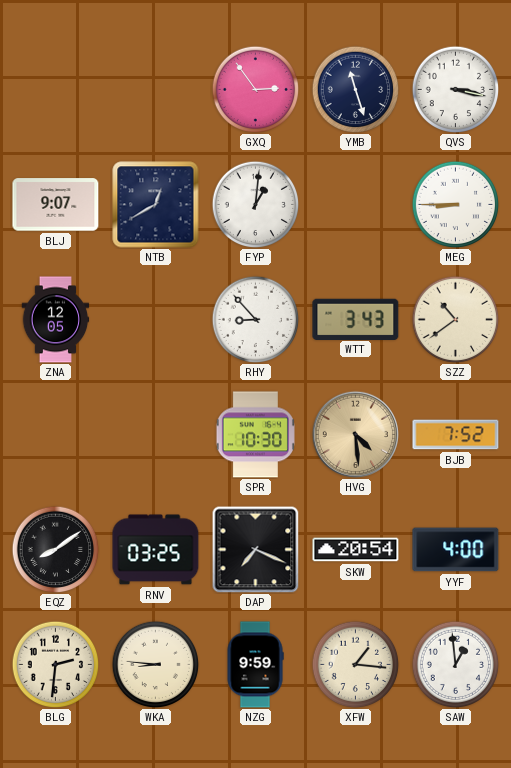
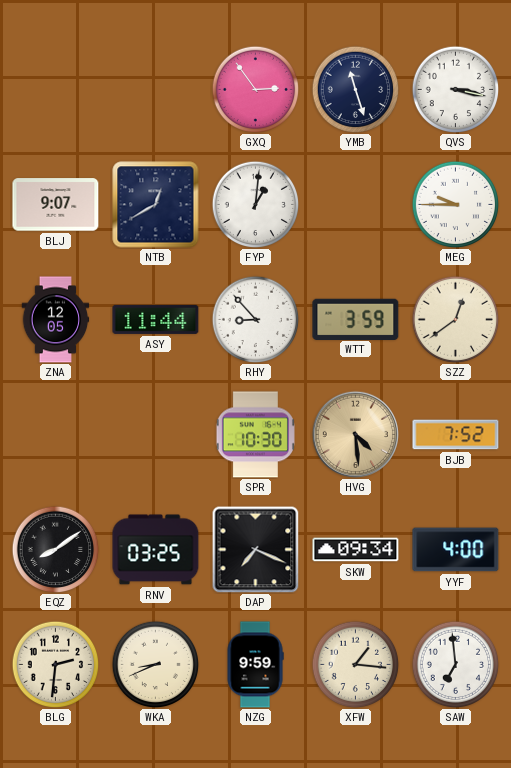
MEG: 8:45 -> 9:45 (455, 204)
ASY: none -> 11:44 (156, 319)
WTT: 3:43 -> 3:59 (356, 319)
SZZ: 10:39 -> 12:39 (455, 319)
SKW: 20:54 -> 09:34 (356, 550)
WKA: 8:46 -> 8:41 (155, 664)
SAW: 12:59 -> 6:59 (455, 664)
